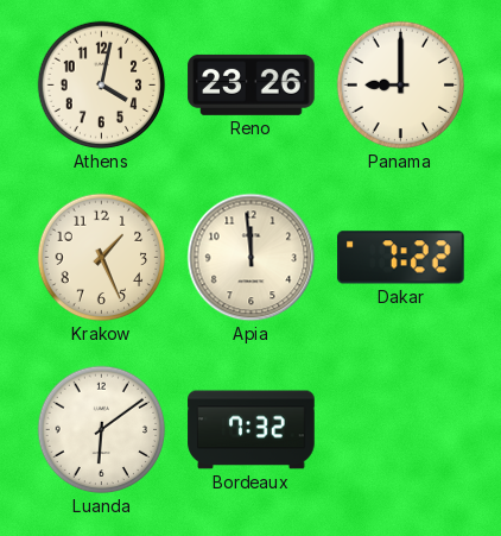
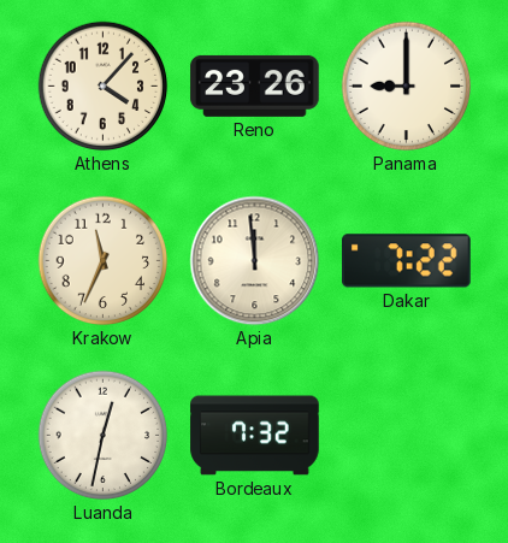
Athens: 4:02 -> 4:07 (104, 87)
Krakow: 1:26 -> 11:34 (104, 261)
Luanda: 6:09 -> 12:32 (104, 436)
